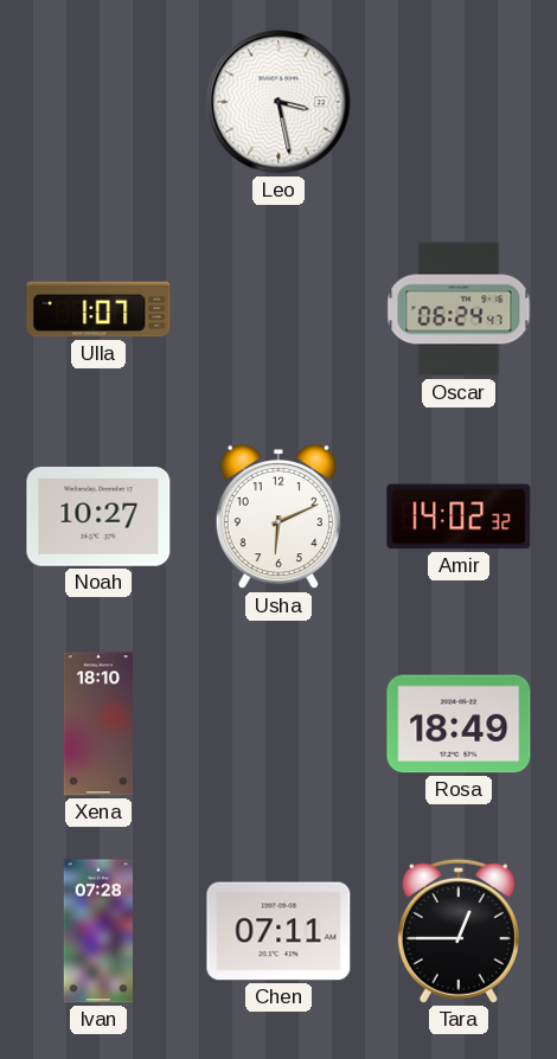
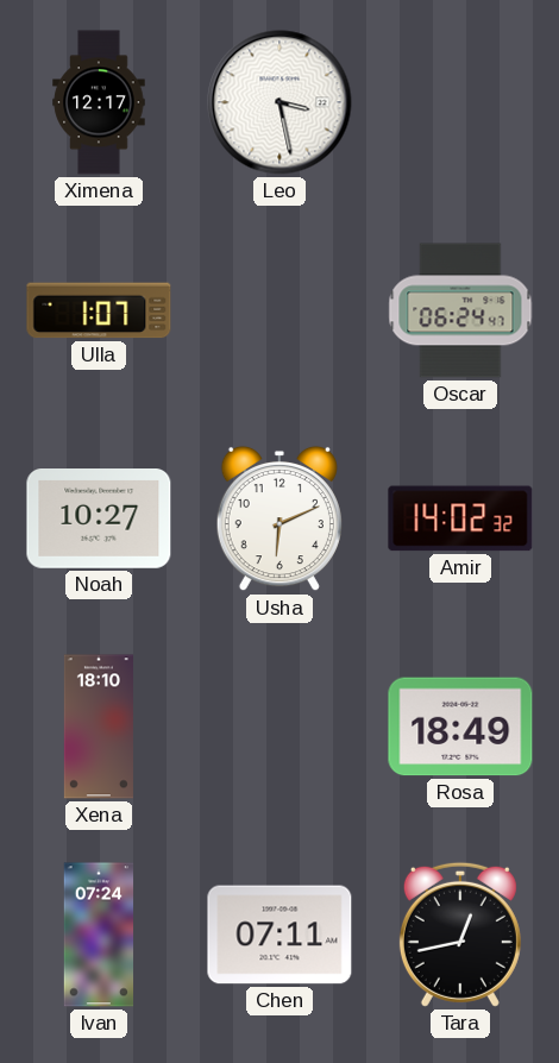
Ximena: none -> 12:17 (99, 102)
Ivan: 07:28 -> 07:24 (99, 935)
Tara: 12:45 -> 12:43 (460, 935)
